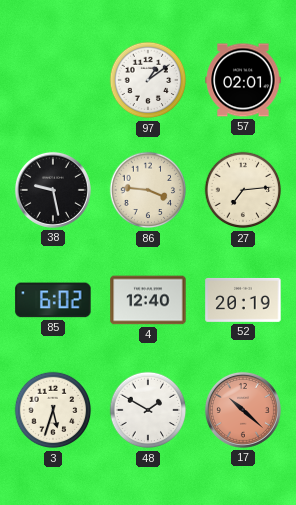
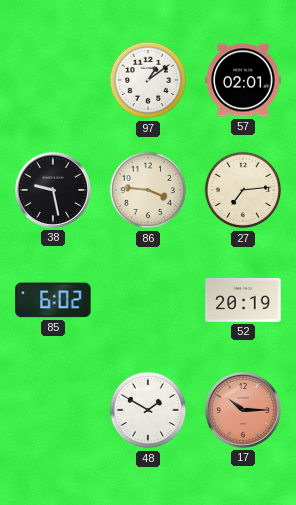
4: 12:40 -> none (148, 300)
3: 5:33 -> none (53, 410)
17: 10:22 -> 10:15 (243, 410)
